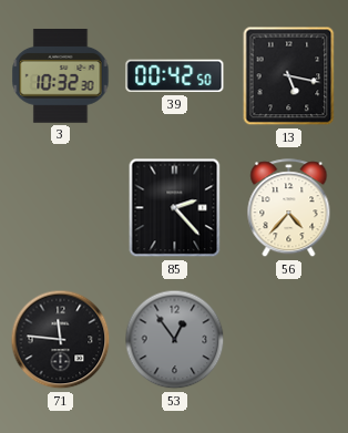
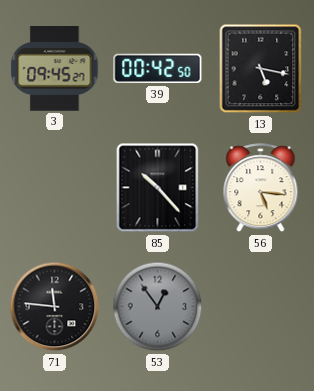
3: 10:32 -> 09:45 (55, 69)
85: 2:23 -> 10:23 (158, 188)
56: 4:37 -> 5:16 (261, 188)
